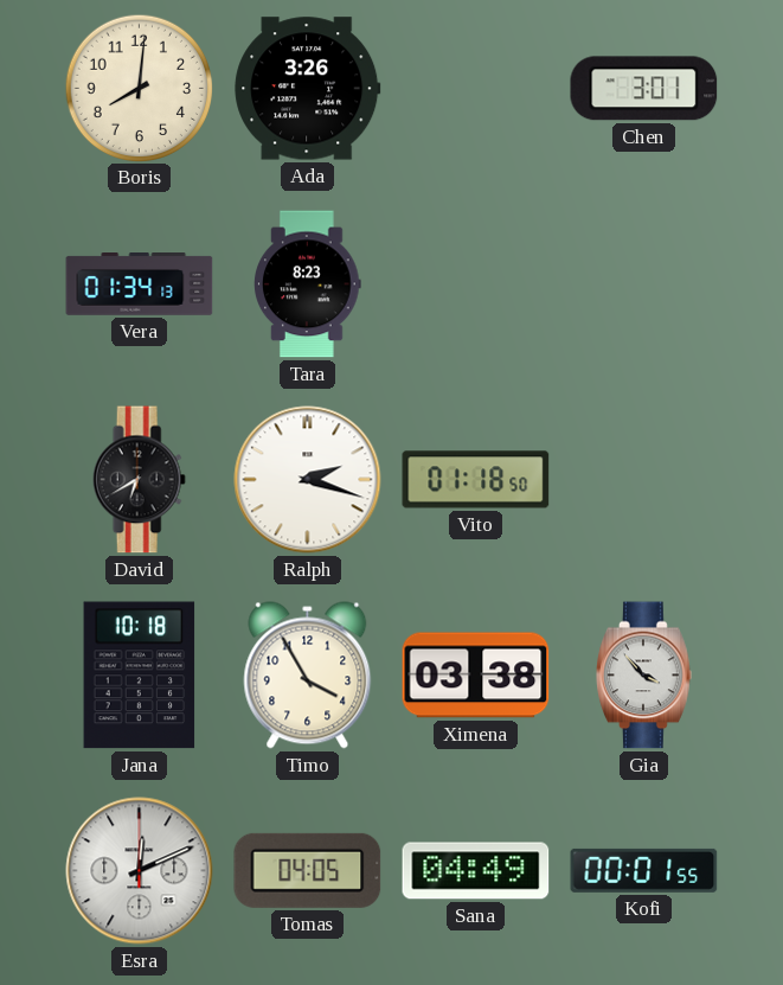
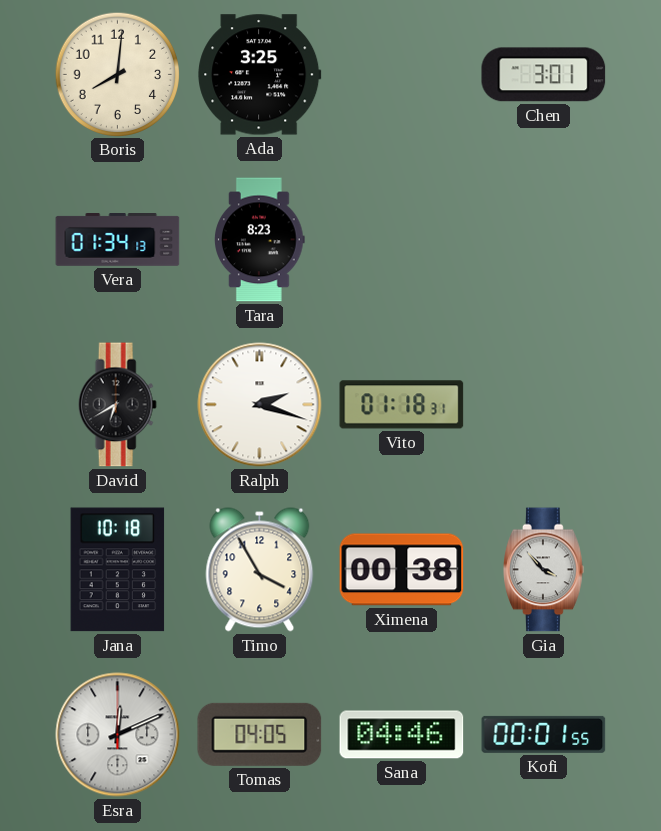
Ada: 3:26 -> 3:25 (260, 75)
Vito: 01:18:50 -> 01:18:31 (402, 405)
Ximena: 03:38 -> 00:38 (402, 570)
Sana: 04:49 -> 04:46 (402, 735)
